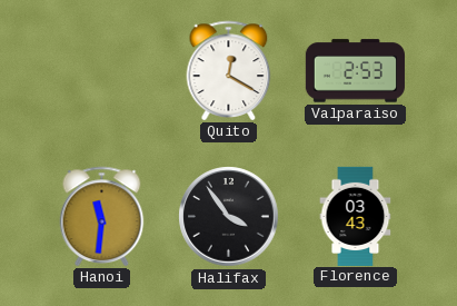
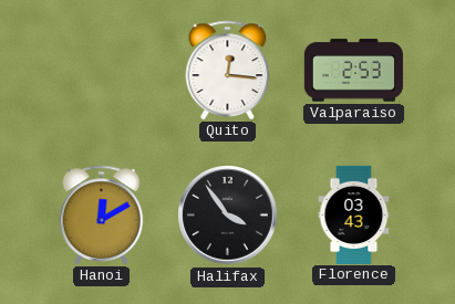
Quito: 12:20 -> 12:16 (228, 70)
Hanoi: 11:31 -> 12:10 (102, 214)
